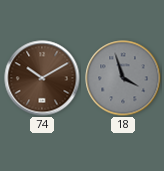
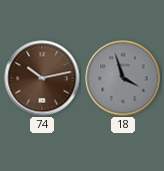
74: 10:10 -> 10:13 (42, 78)
